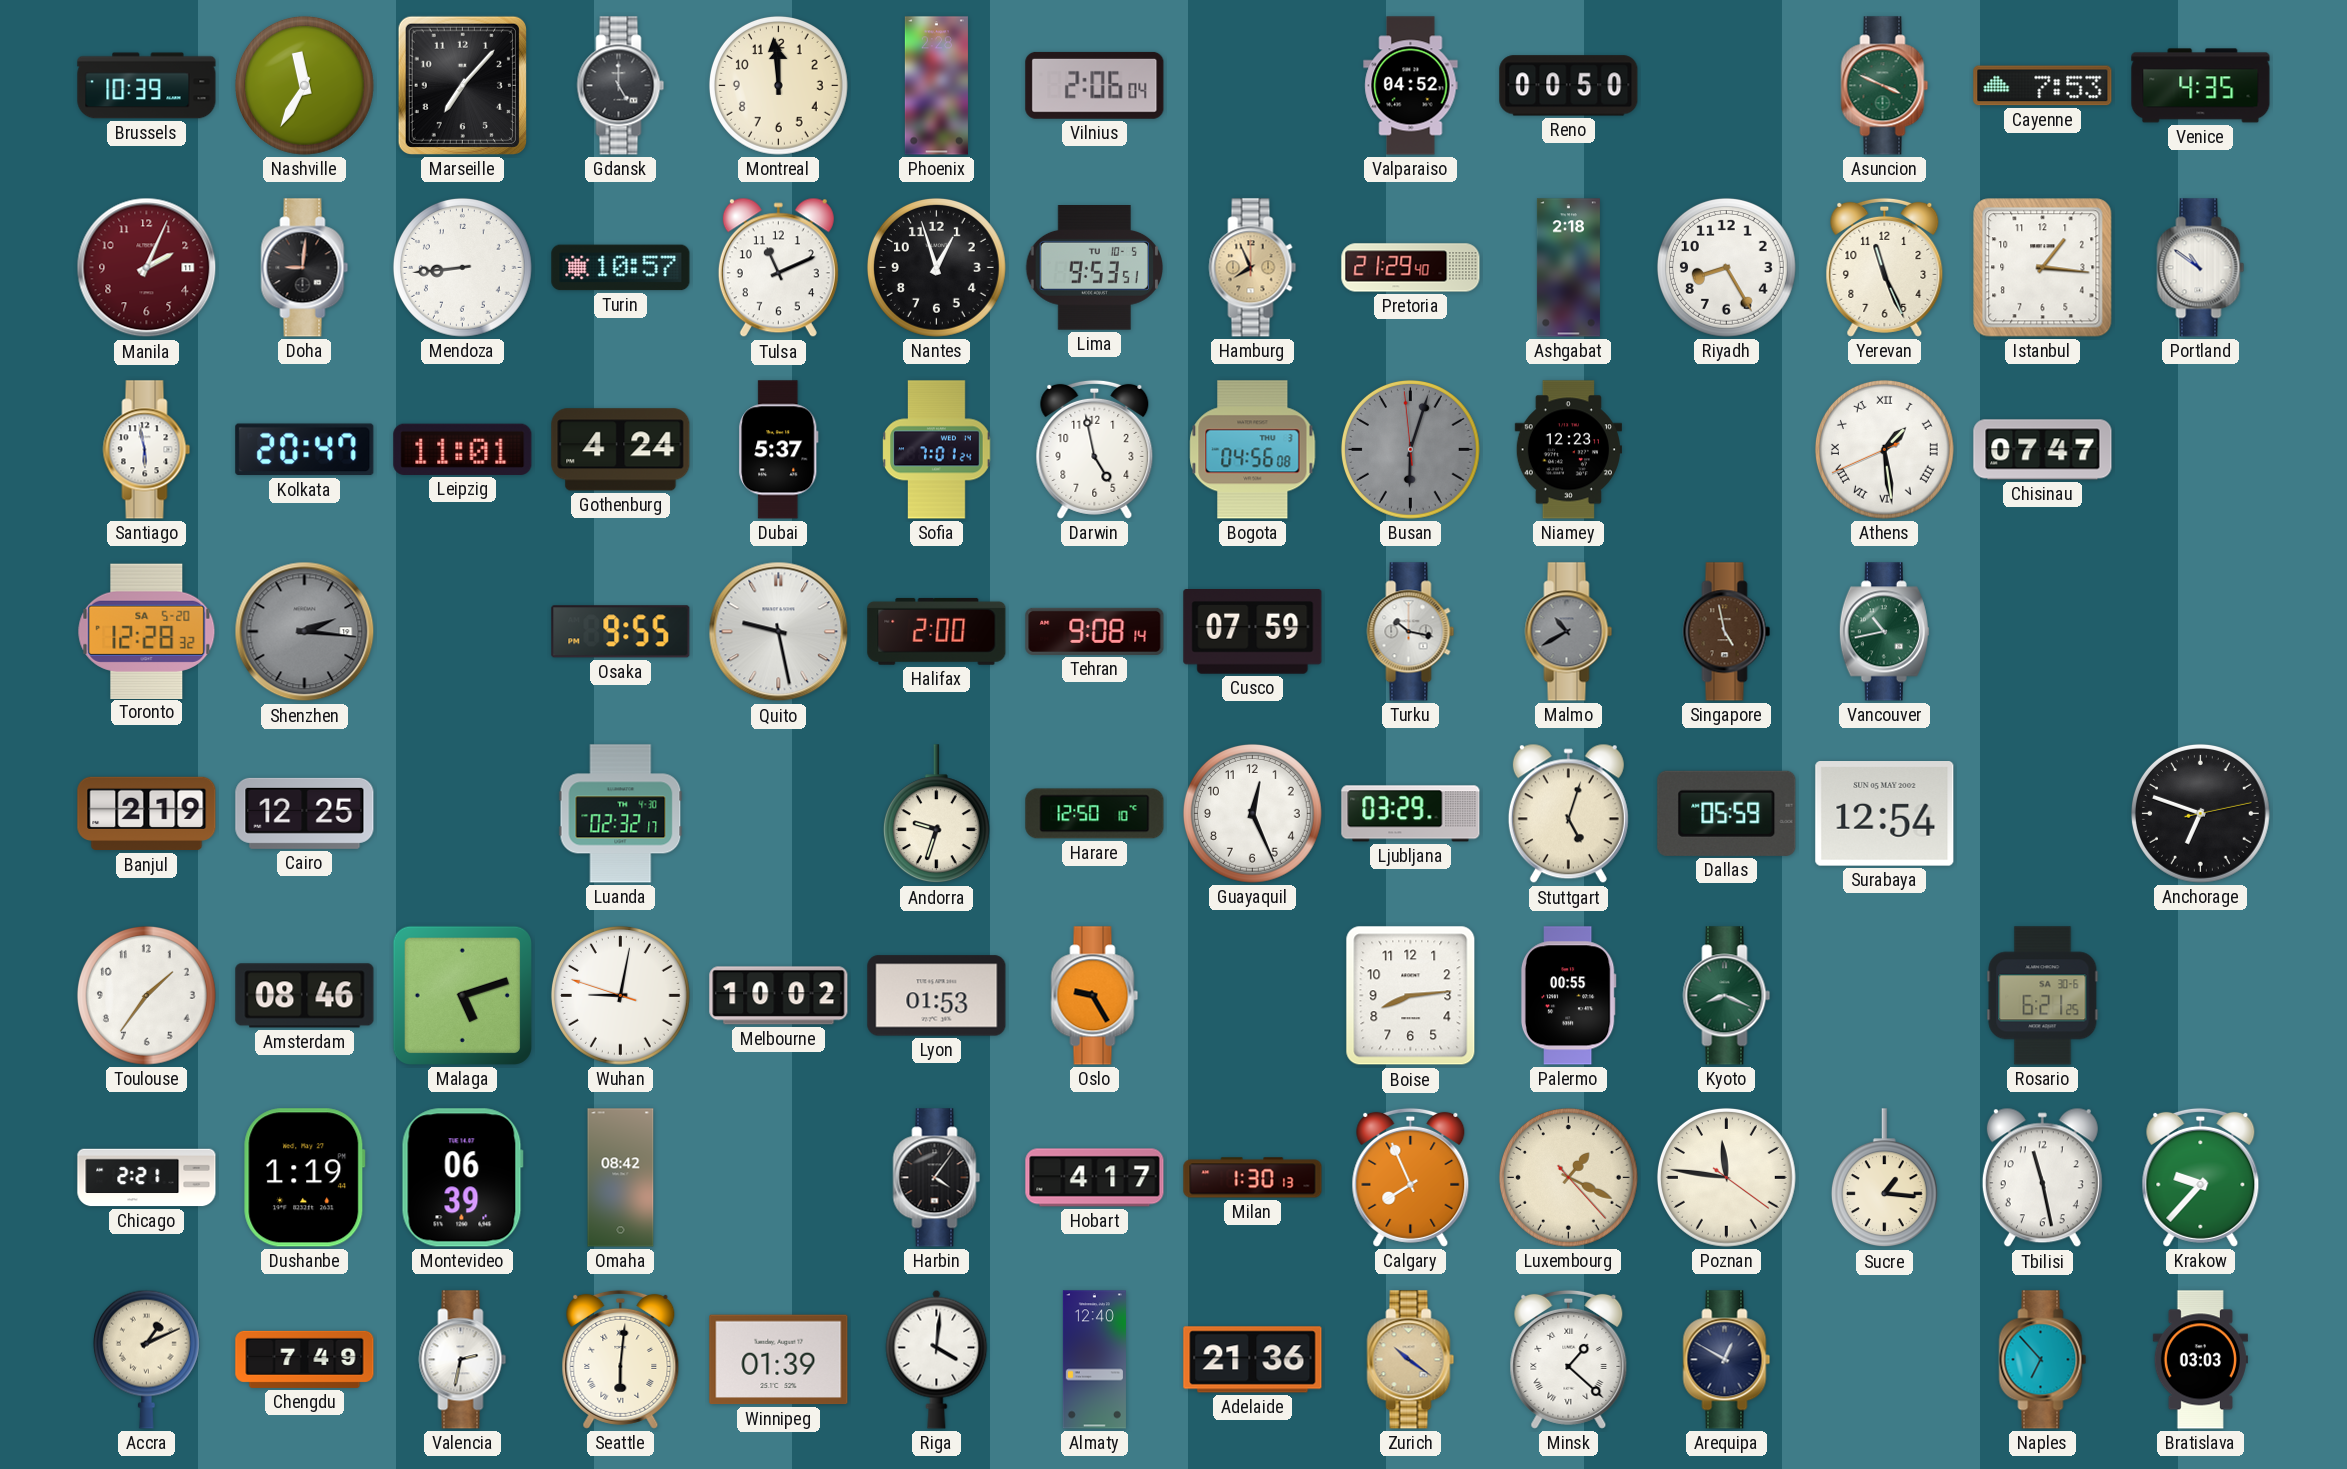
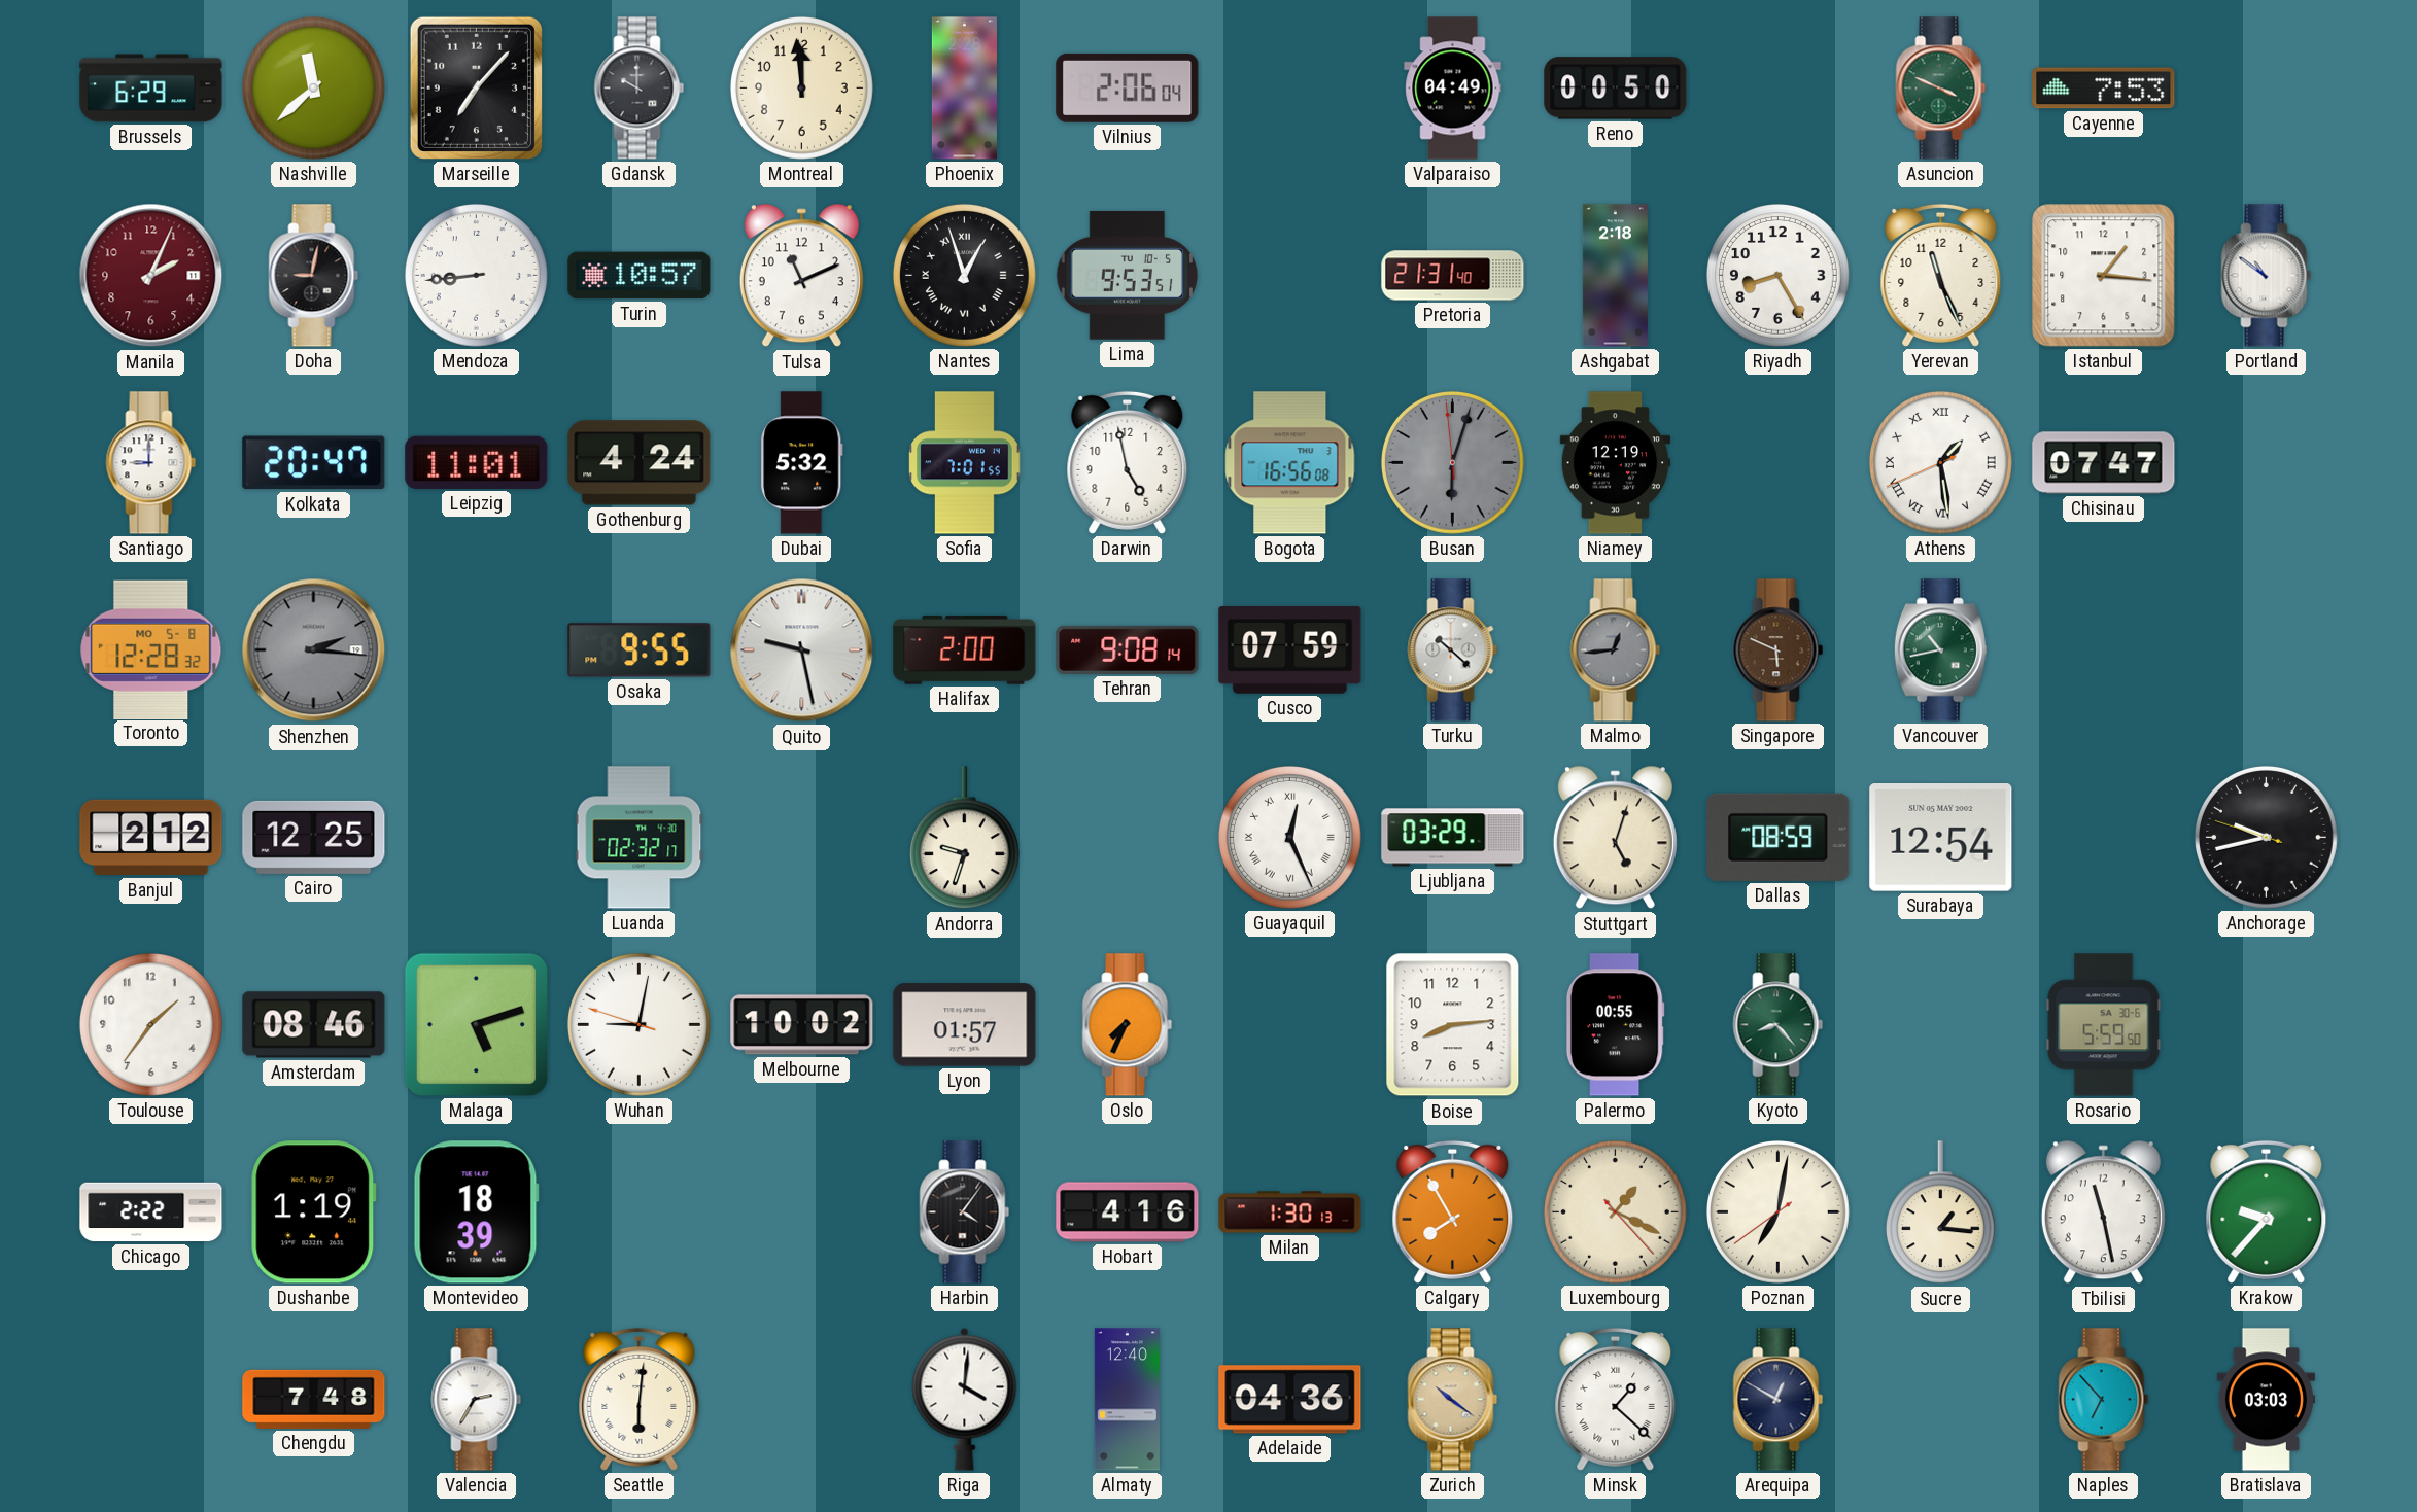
Brussels: 10:39 -> 6:29 (151, 89)
Nashville: 11:35 -> 11:38 (313, 87)
Gdansk: 5:00 -> 10:00 (640, 89)
Valparaiso: 04:52 -> 04:49 (1453, 89)
Venice: 4:35 -> none (2201, 86)
Doha: 9:01 -> 9:02 (314, 276)
Nantes numerals: Arabic -> Roman (964, 275)
Hamburg: 7:56 -> none (1253, 268)
Pretoria: 21:29 -> 21:31 (1453, 276)
Santiago: 5:58 -> 9:00 (151, 463)
Dubai: 5:37 -> 5:32 (802, 463)
Sofia: 7:01:24 -> 7:01:55 (965, 463)
Bogota: 04:56 -> 16:56 (1290, 463)
Niamey: 12:23 -> 12:19 (1615, 463)
Toronto date: SA 5-20 -> MO 5-8 (151, 649)
Turku: 10:17 -> 10:22 (1453, 650)
Malmo: 10:40 -> 12:44 (1616, 650)
Singapore: 4:58 -> 5:49 (1779, 650)
Banjul: 2:19 -> 2:12 (151, 838)
Harare: 12:50 -> none (1095, 814)
Guayaquil numerals: Arabic -> Roman (1289, 837)
Dallas: 05:59 -> 08:59 (1779, 837)
Anchorage: 6:48 -> 9:42 (2266, 837)
Lyon: 01:53 -> 01:57 (965, 1025)
Oslo: 9:25 -> 7:34 (1128, 1025)
Kyoto: 8:19 -> 8:23 (1779, 1025)
Rosario: 6:21 -> 5:59 (2104, 1025)
Chicago: 2:21 -> 2:22 (151, 1212)
Montevideo: 06:39 -> 18:39 (476, 1212)
Omaha: 08:42 -> none (621, 1178)
Hobart: 4:17 -> 4:16 (1128, 1212)
Calgary: 7:56 -> 7:55 (1453, 1211)
Poznan: 11:46 -> 7:01 (1777, 1211)
Accra: 1:11 -> none (146, 1359)
Chengdu: 7:49 -> 7:48 (314, 1399)
Valencia: 2:32 -> 2:35 (477, 1400)
Winnipeg: 01:39 -> none (779, 1360)
Adelaide: 21:36 -> 04:36 (1290, 1400)
